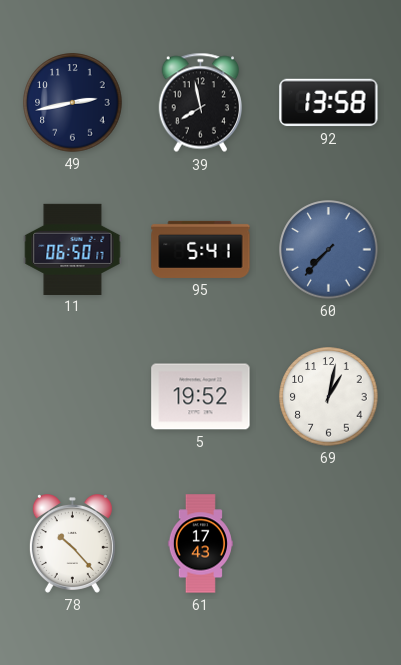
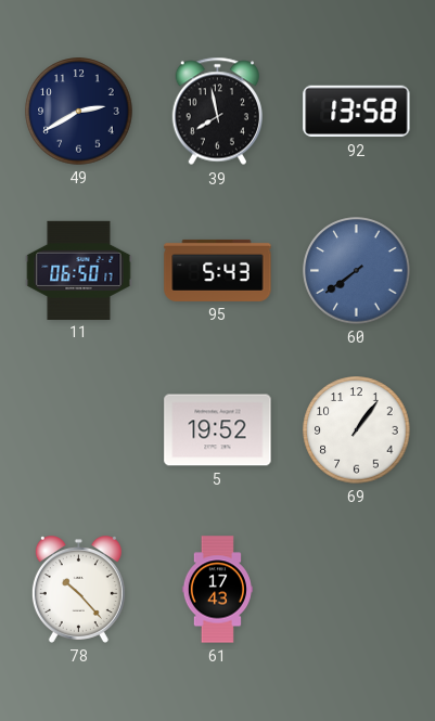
49: 2:43 -> 2:40 (79, 112)
95: 5:41 -> 5:43 (218, 270)
60: 7:37 -> 7:39 (357, 271)
69: 1:02 -> 1:06 (357, 430)
